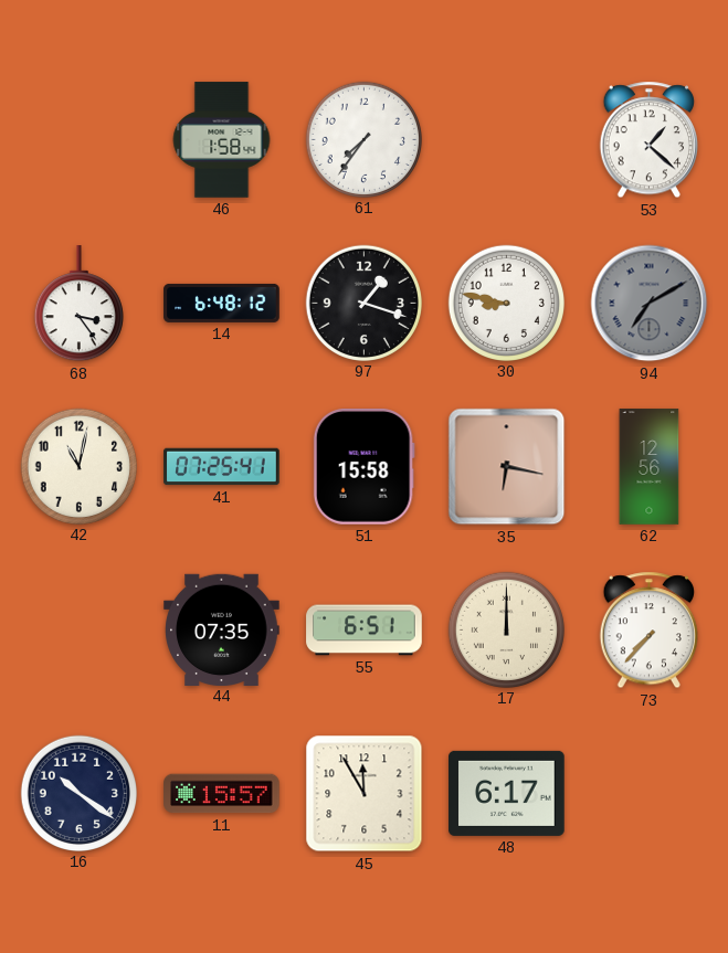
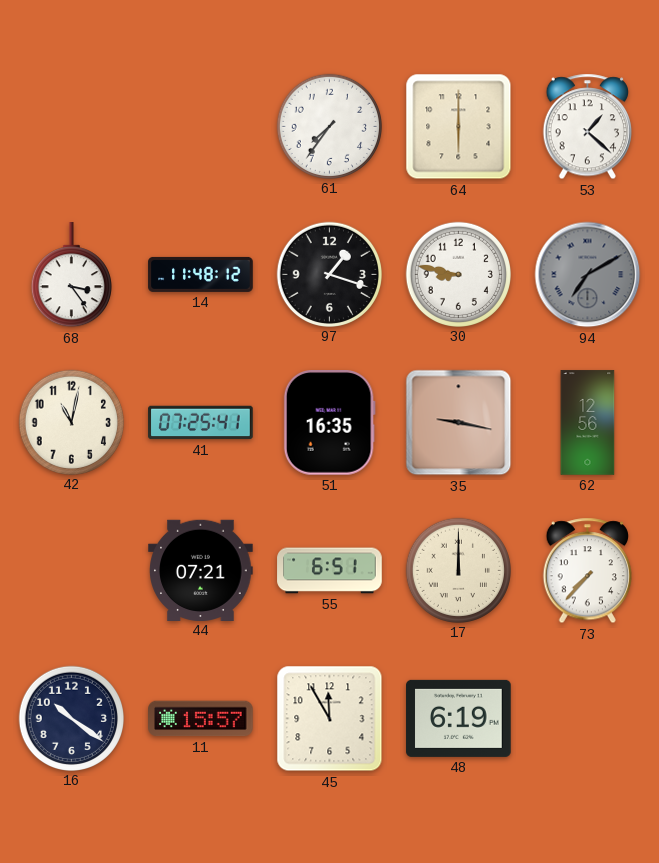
46: 1:58 -> none (222, 140)
64: none -> 6:00 (459, 127)
14: 6:48 -> 11:48 (201, 274)
51: 15:58 -> 16:35 (329, 423)
35: 6:17 -> 9:17 (459, 423)
44: 07:35 -> 07:21 (201, 570)
48: 6:17 -> 6:19 (459, 718)
